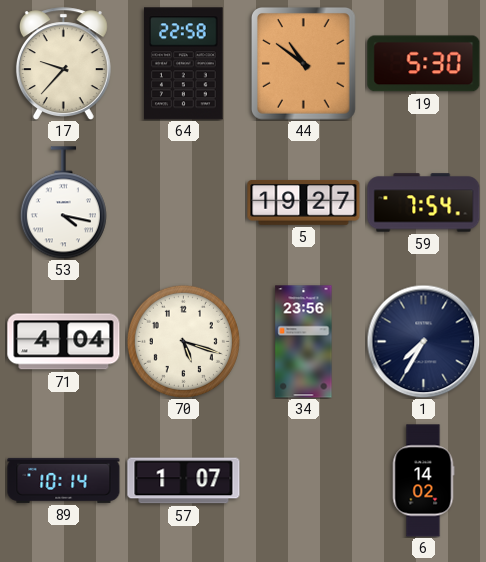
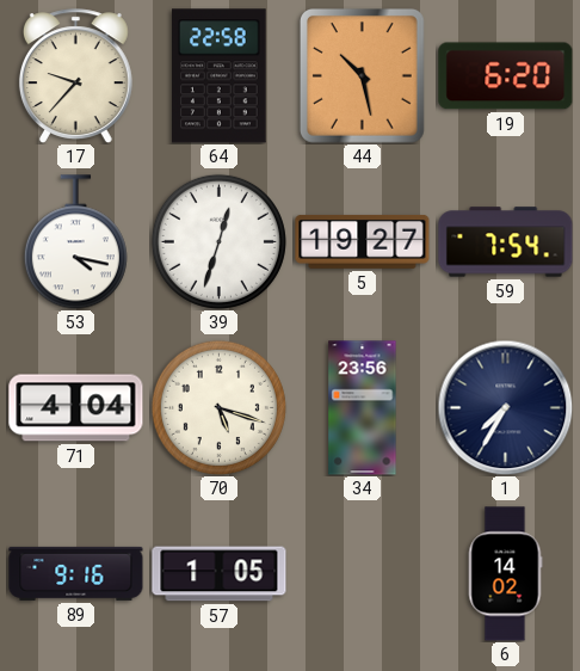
44: 10:51 -> 10:28 (362, 76)
19: 5:30 -> 6:20 (506, 76)
39: none -> 12:33 (218, 241)
89: 10:14 -> 9:16 (76, 573)
57: 1:07 -> 1:05 (220, 574)
